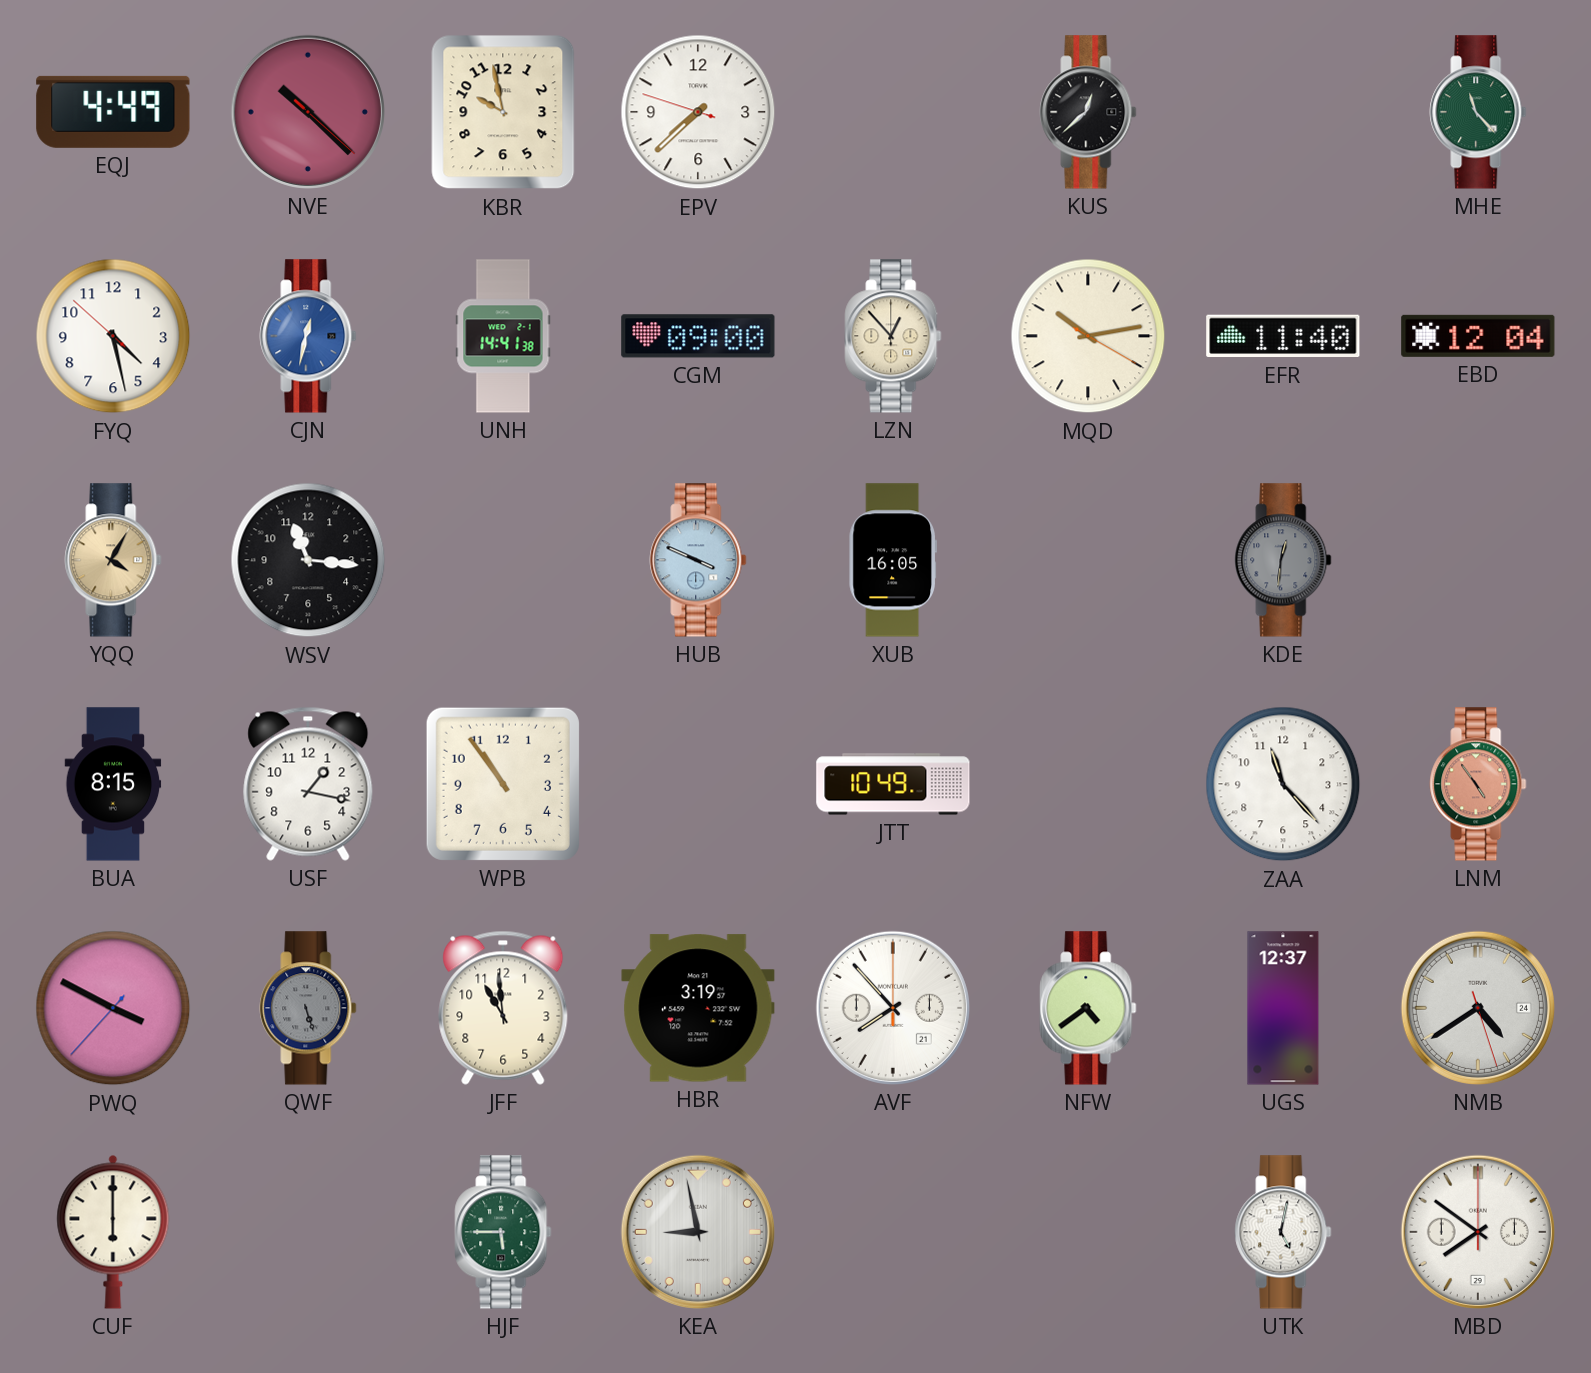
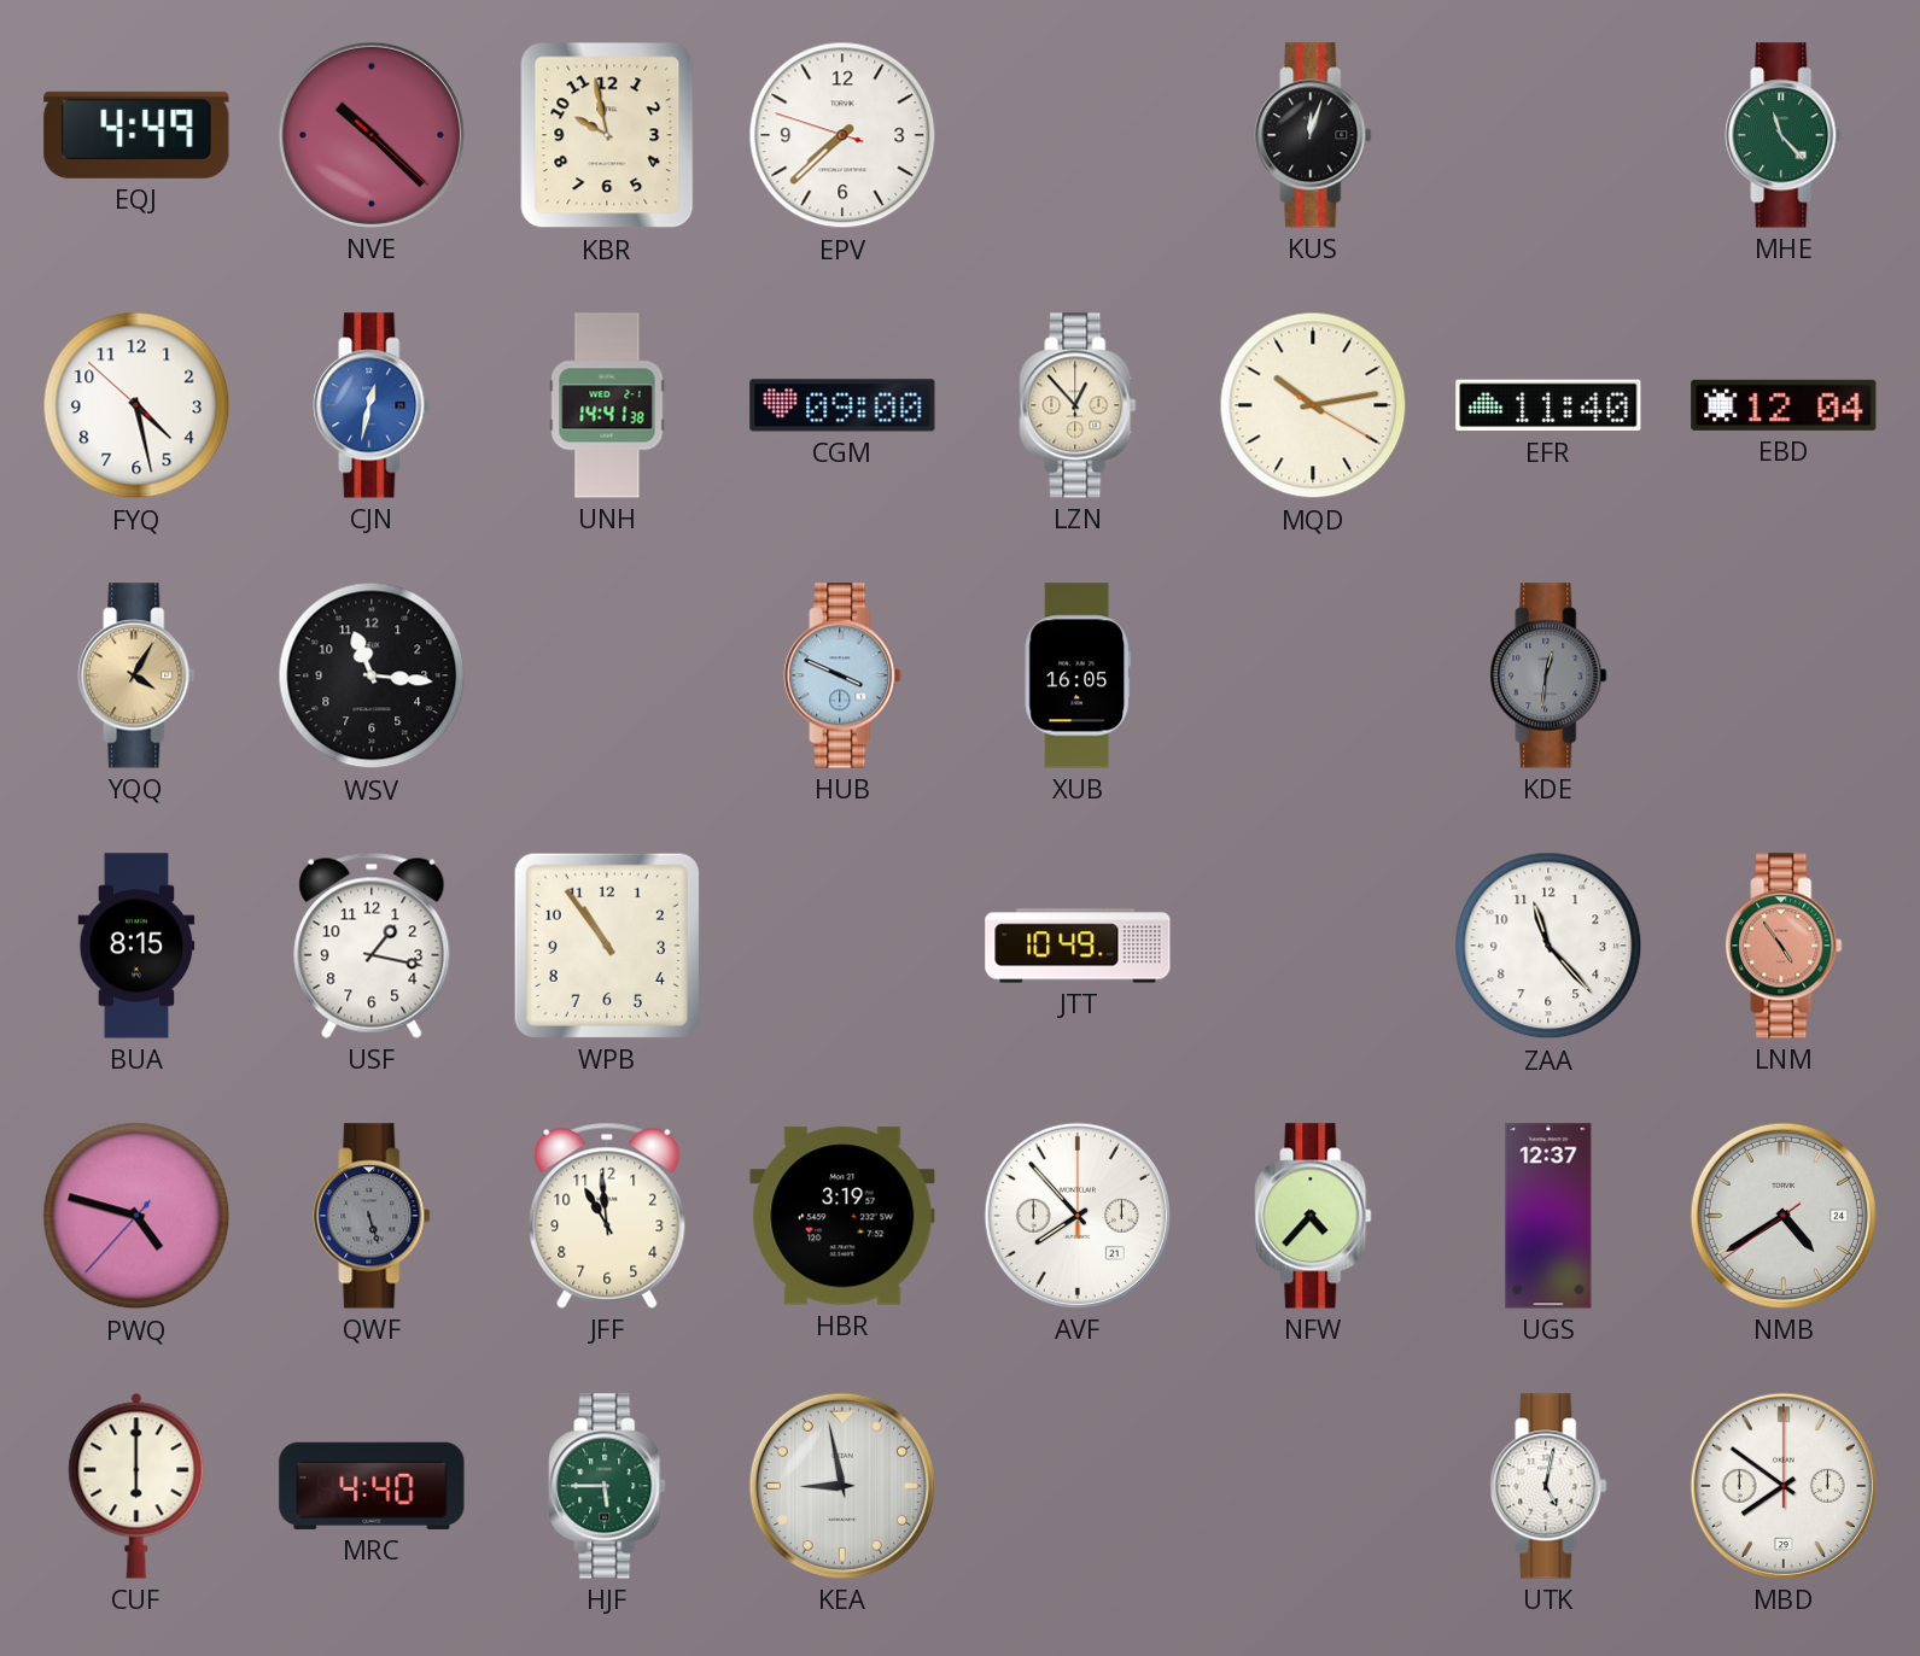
KUS: 12:38 -> 12:03 (1313, 135)
PWQ: 3:49 -> 4:47 (136, 1216)
NFW: 4:39 -> 4:37 (1313, 1216)
NMB: 4:39:27 -> 4:39:39 (1784, 1216)
MRC: none -> 4:40 (372, 1486)
